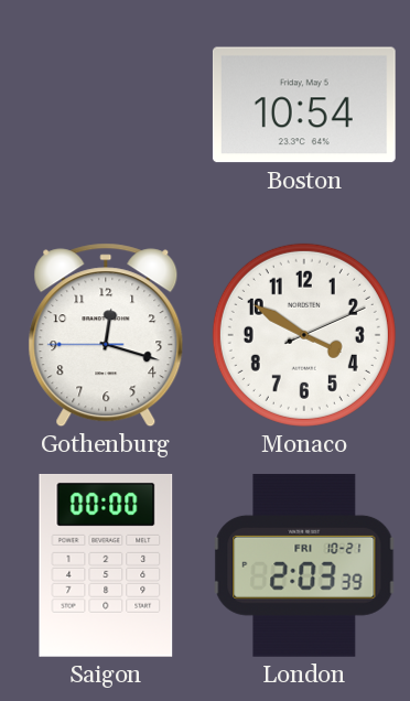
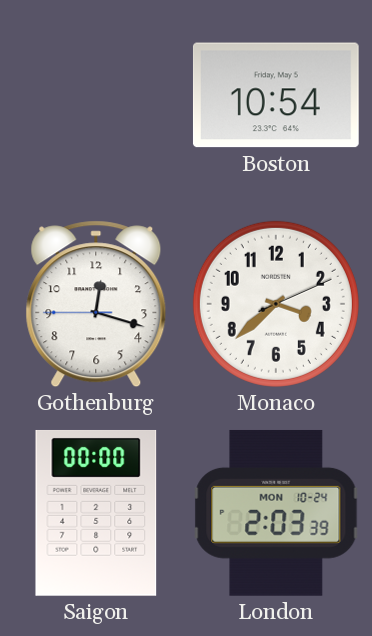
Monaco: 3:50 -> 3:38 (276, 304)
London date: FRI 10-21 -> MON 10-24 (276, 513)
